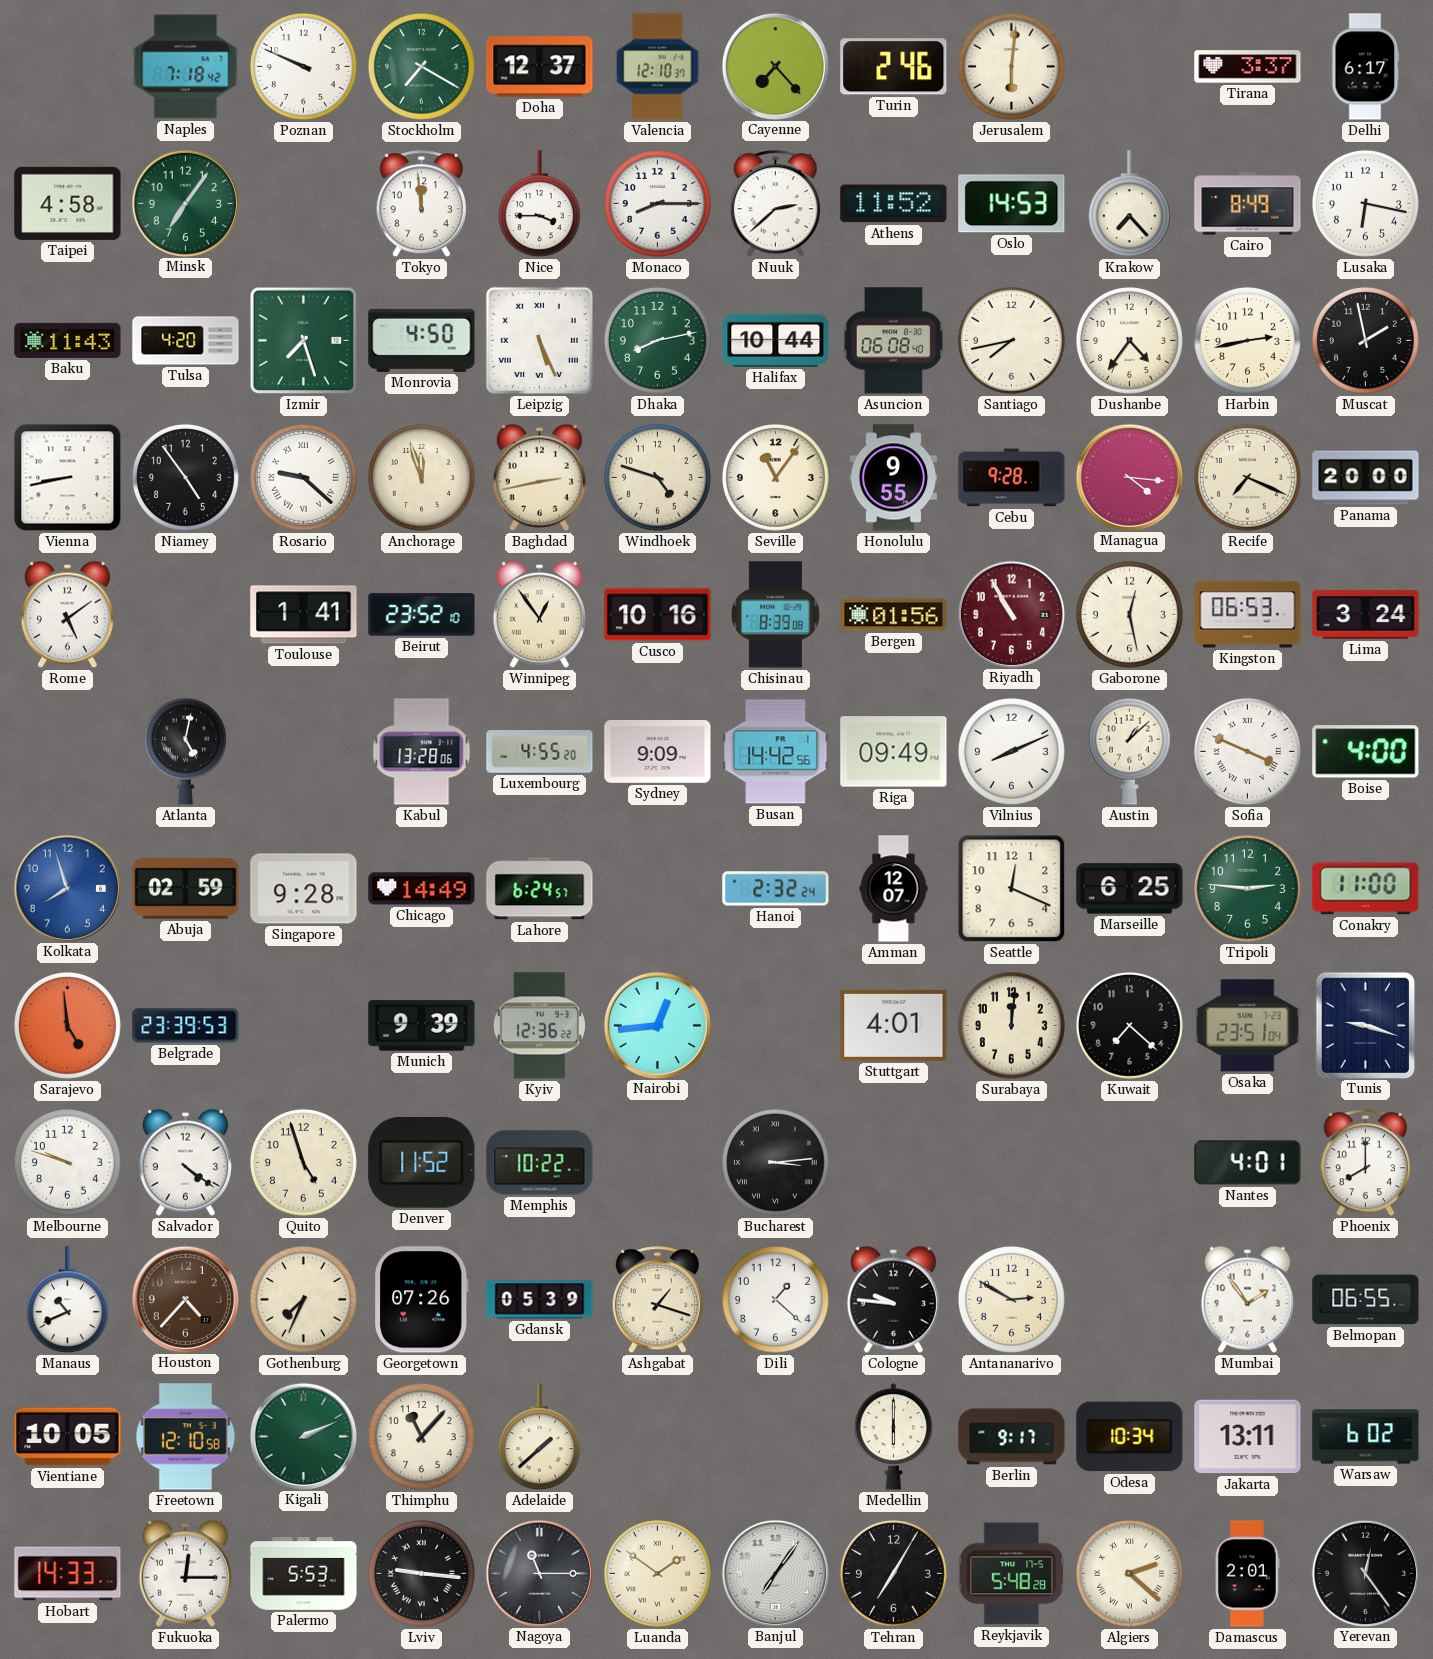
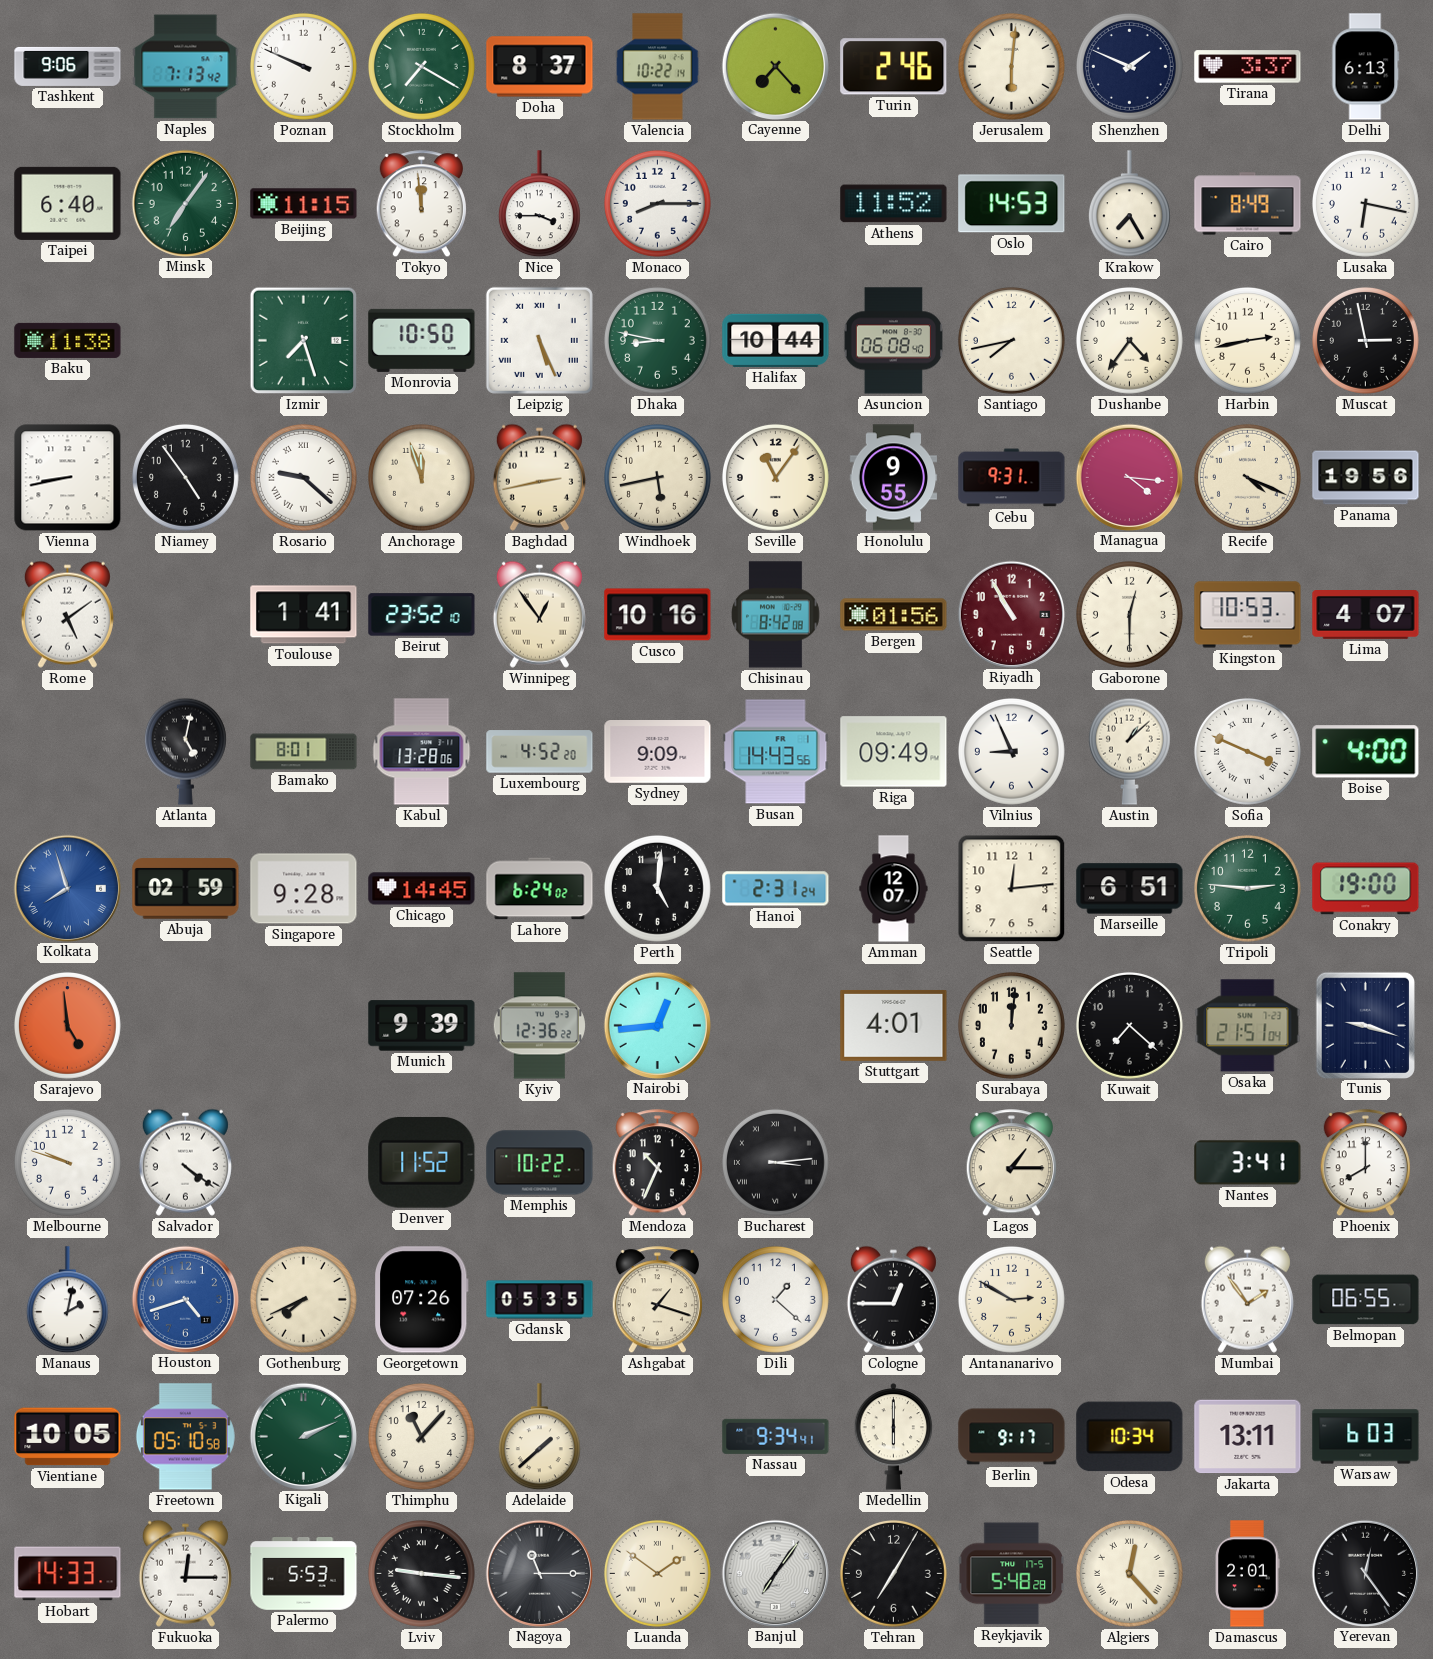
Tashkent: none -> 9:06 (68, 66)
Naples: 7:18 -> 7:13 (186, 67)
Doha: 12:37 -> 8:37 (540, 67)
Valencia: 12:10 -> 10:22 (658, 67)
Shenzhen: none -> 1:49 (1129, 66)
Delhi: 6:17 -> 6:13 (1366, 67)
Taipei: 4:58 -> 6:40 (68, 203)
Beijing: none -> 11:15 (304, 204)
Nuuk: 2:38 -> none (775, 204)
Krakow: 7:23 -> 7:25 (1129, 204)
Baku: 11:43 -> 11:38 (68, 340)
Tulsa: 4:20 -> none (186, 341)
Monrovia: 4:50 -> 10:50 (422, 340)
Dhaka: 8:13 -> 8:47 (657, 340)
Muscat: 1:58 -> 2:58 (1365, 340)
Windhoek: 4:48 -> 5:43 (657, 477)
Cebu: 9:28 -> 9:31 (1012, 478)
Recife: 7:19 -> 4:19 (1247, 477)
Panama: 20:00 -> 19:56 (1366, 478)
Chisinau: 8:39 -> 8:42 (776, 615)
Gaborone: 12:28 -> 12:30 (1129, 614)
Kingston: 06:53 -> 10:53 (1248, 615)
Lima: 3:24 -> 4:07 (1366, 615)
Bamako: none -> 8:01 (304, 752)
Luxembourg: 4:55 -> 4:52 (540, 752)
Busan: 14:42 -> 14:43 (776, 752)
Vilnius: 8:11 -> 8:56 (1011, 751)
Kolkata numerals: Arabic -> Roman (67, 888)
Chicago: 14:49 -> 14:45 (422, 889)
Lahore: 6:24:57 -> 6:24:02 (540, 889)
Perth: none -> 5:01 (657, 888)
Hanoi: 2:32 -> 2:31 (776, 889)
Seattle: 12:19 -> 12:14 (1012, 889)
Marseille: 6:25 -> 6:51 (1130, 889)
Conakry: 11:00 -> 19:00 (1366, 889)
Belgrade: 23:39 -> none (186, 1026)
Osaka: 23:51 -> 21:51 (1248, 1026)
Quito: 4:57 -> none (303, 1162)
Mendoza: none -> 10:34 (657, 1163)
Lagos: none -> 1:15 (1011, 1163)
Nantes: 4:01 -> 3:41 (1248, 1163)
Manaus: 10:41 -> 2:02 (67, 1300)
Houston: 4:37 -> 4:42 (185, 1299)
Houston dial: brown -> blue (185, 1299)
Gothenburg: 7:34 -> 7:41 (303, 1299)
Gdansk: 05:39 -> 05:35 (540, 1300)
Cologne: 9:46 -> 12:45 (893, 1299)
Freetown: 12:10 -> 05:10 (185, 1437)
Nassau: none -> 9:34 (776, 1436)
Warsaw: 6:02 -> 6:03 (1366, 1437)
Algiers: 2:22 -> 12:23 (1129, 1573)
